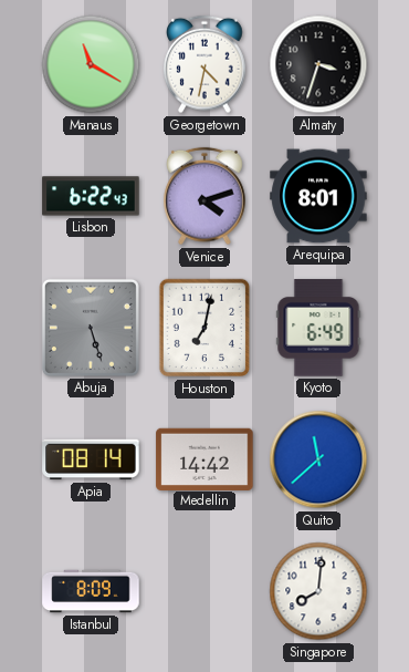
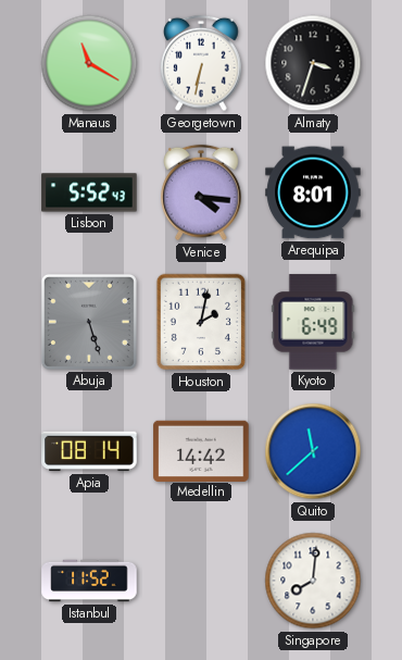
Georgetown: 4:32 -> 6:32 (201, 63)
Lisbon: 6:22 -> 5:52 (89, 192)
Venice: 4:12 -> 4:16 (201, 192)
Houston: 7:02 -> 2:02 (201, 322)
Istanbul: 8:09 -> 11:52 (89, 581)
